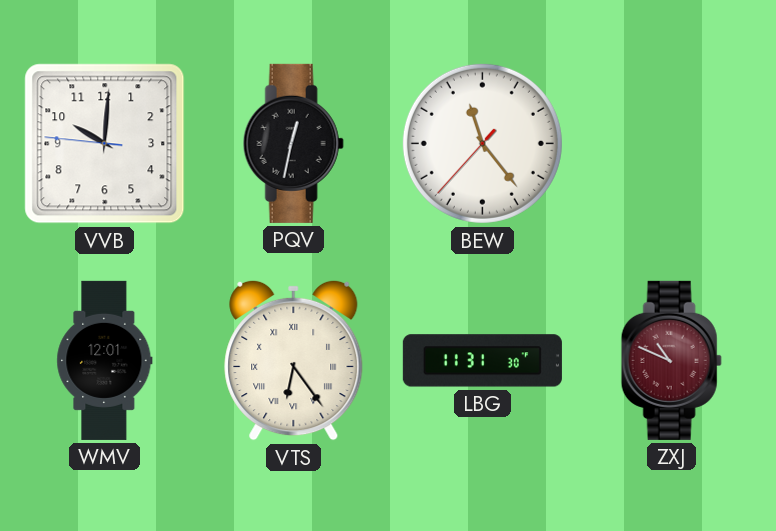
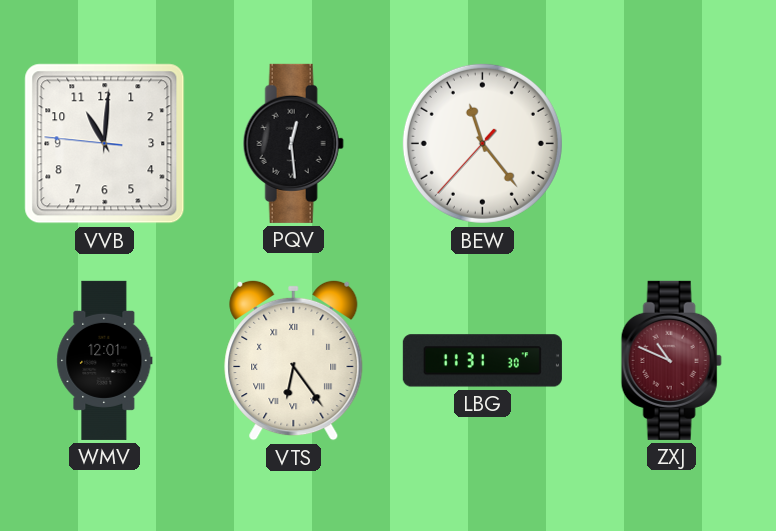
VVB: 10:00 -> 11:00 (105, 144)
PQV: 12:32 -> 12:29 (293, 143)
